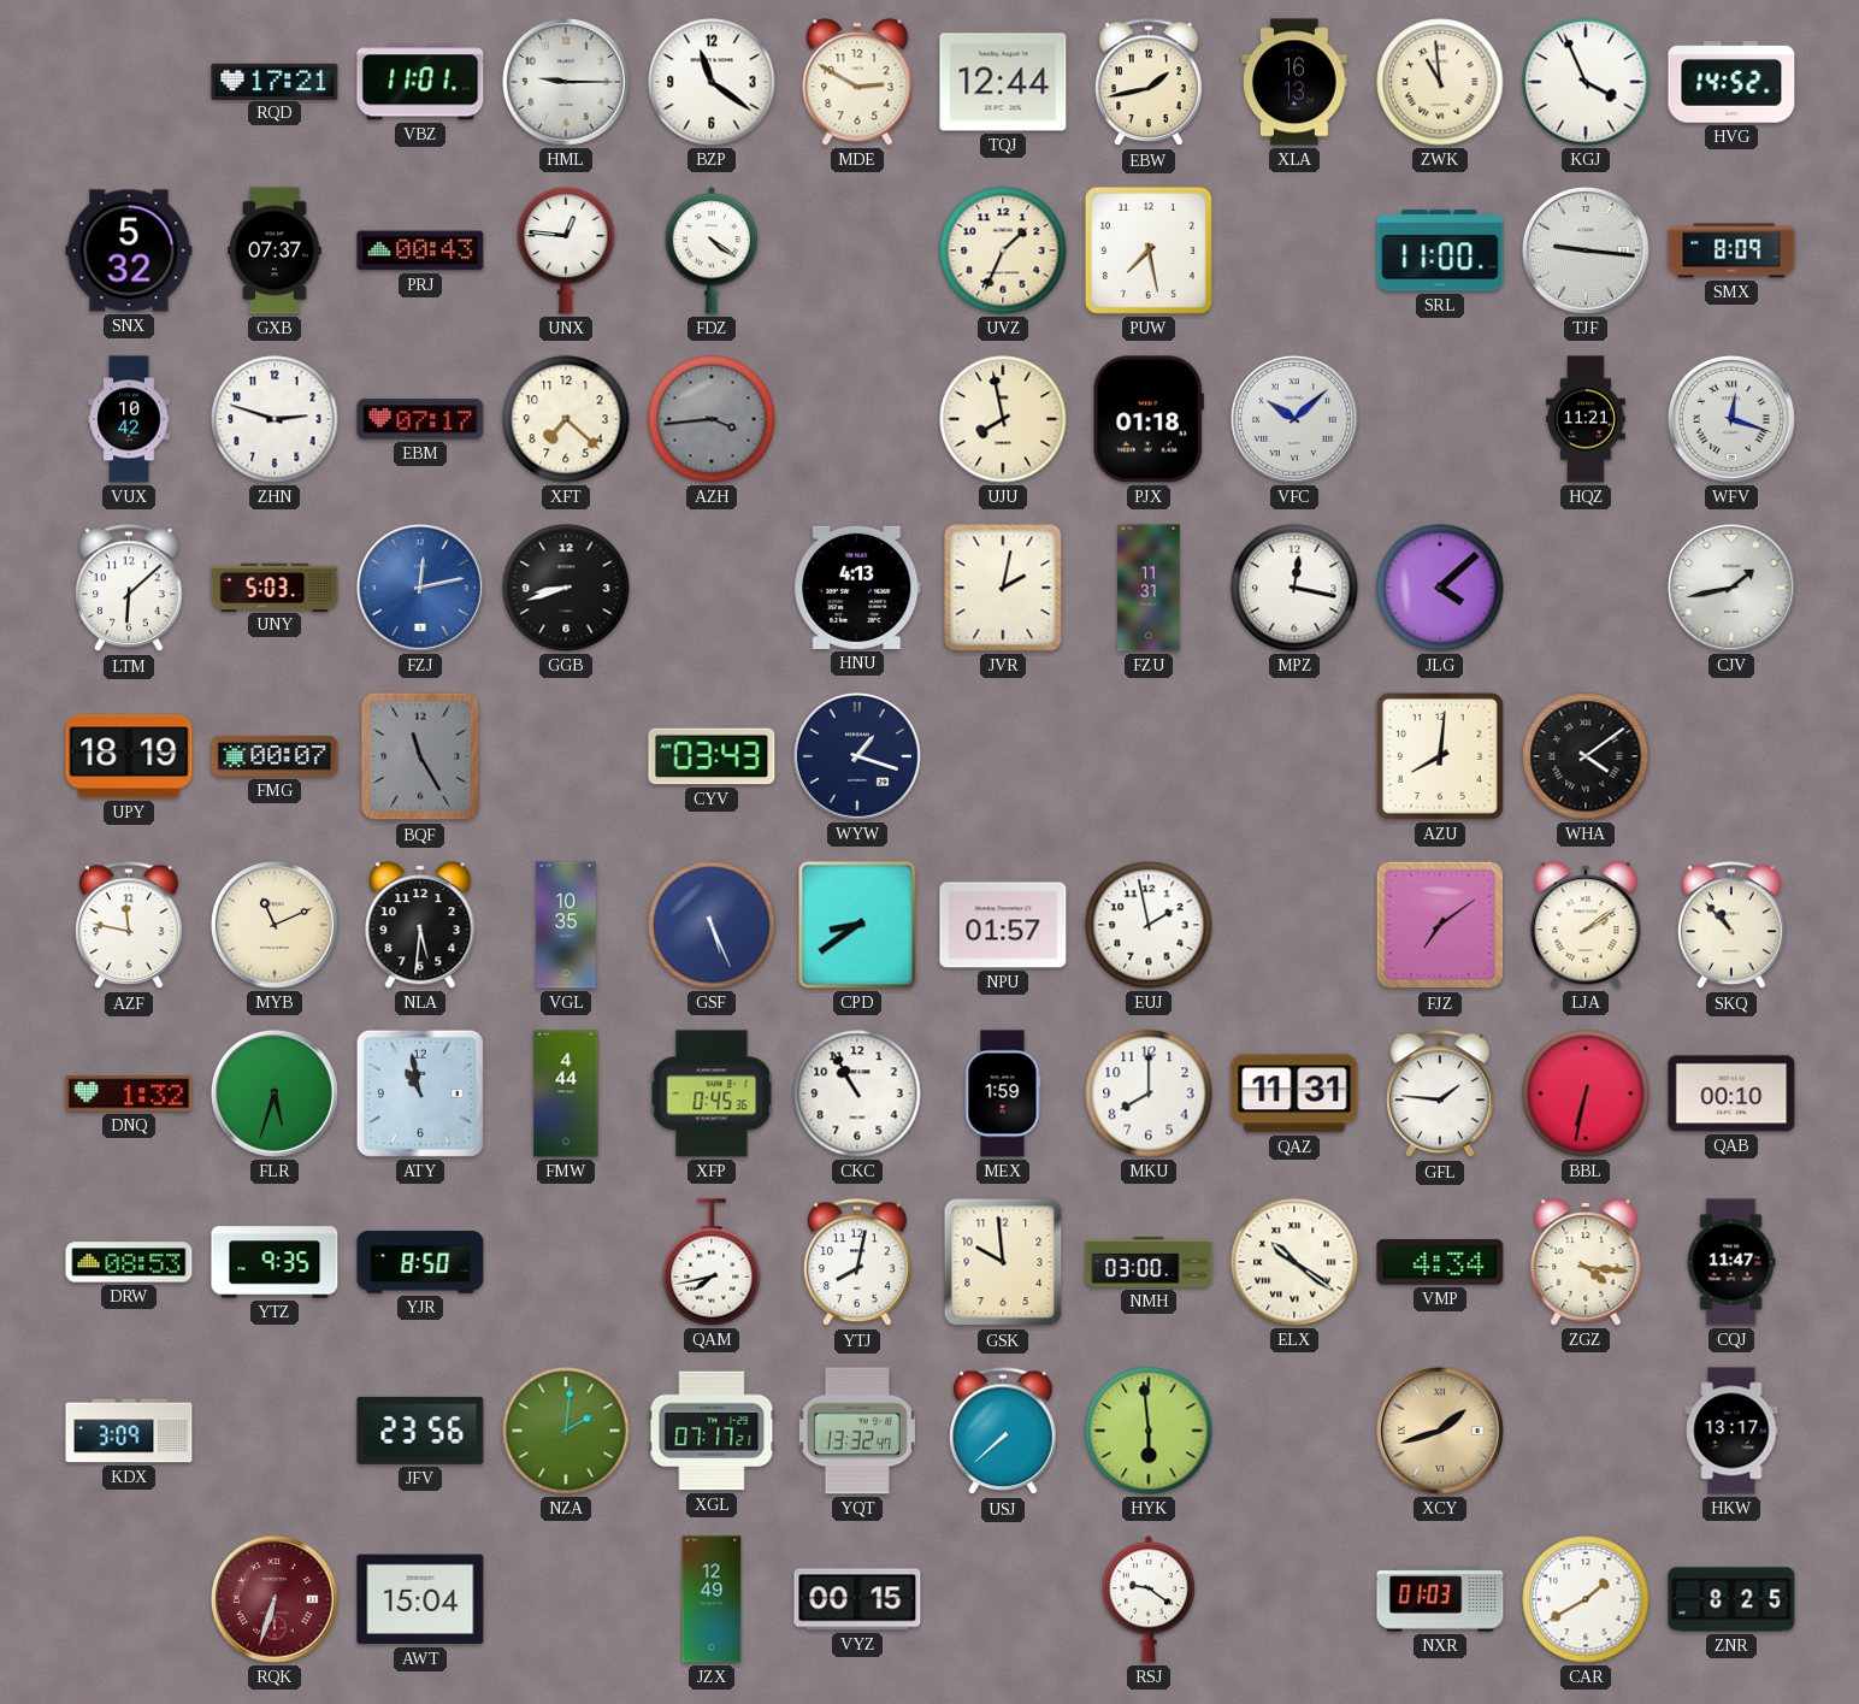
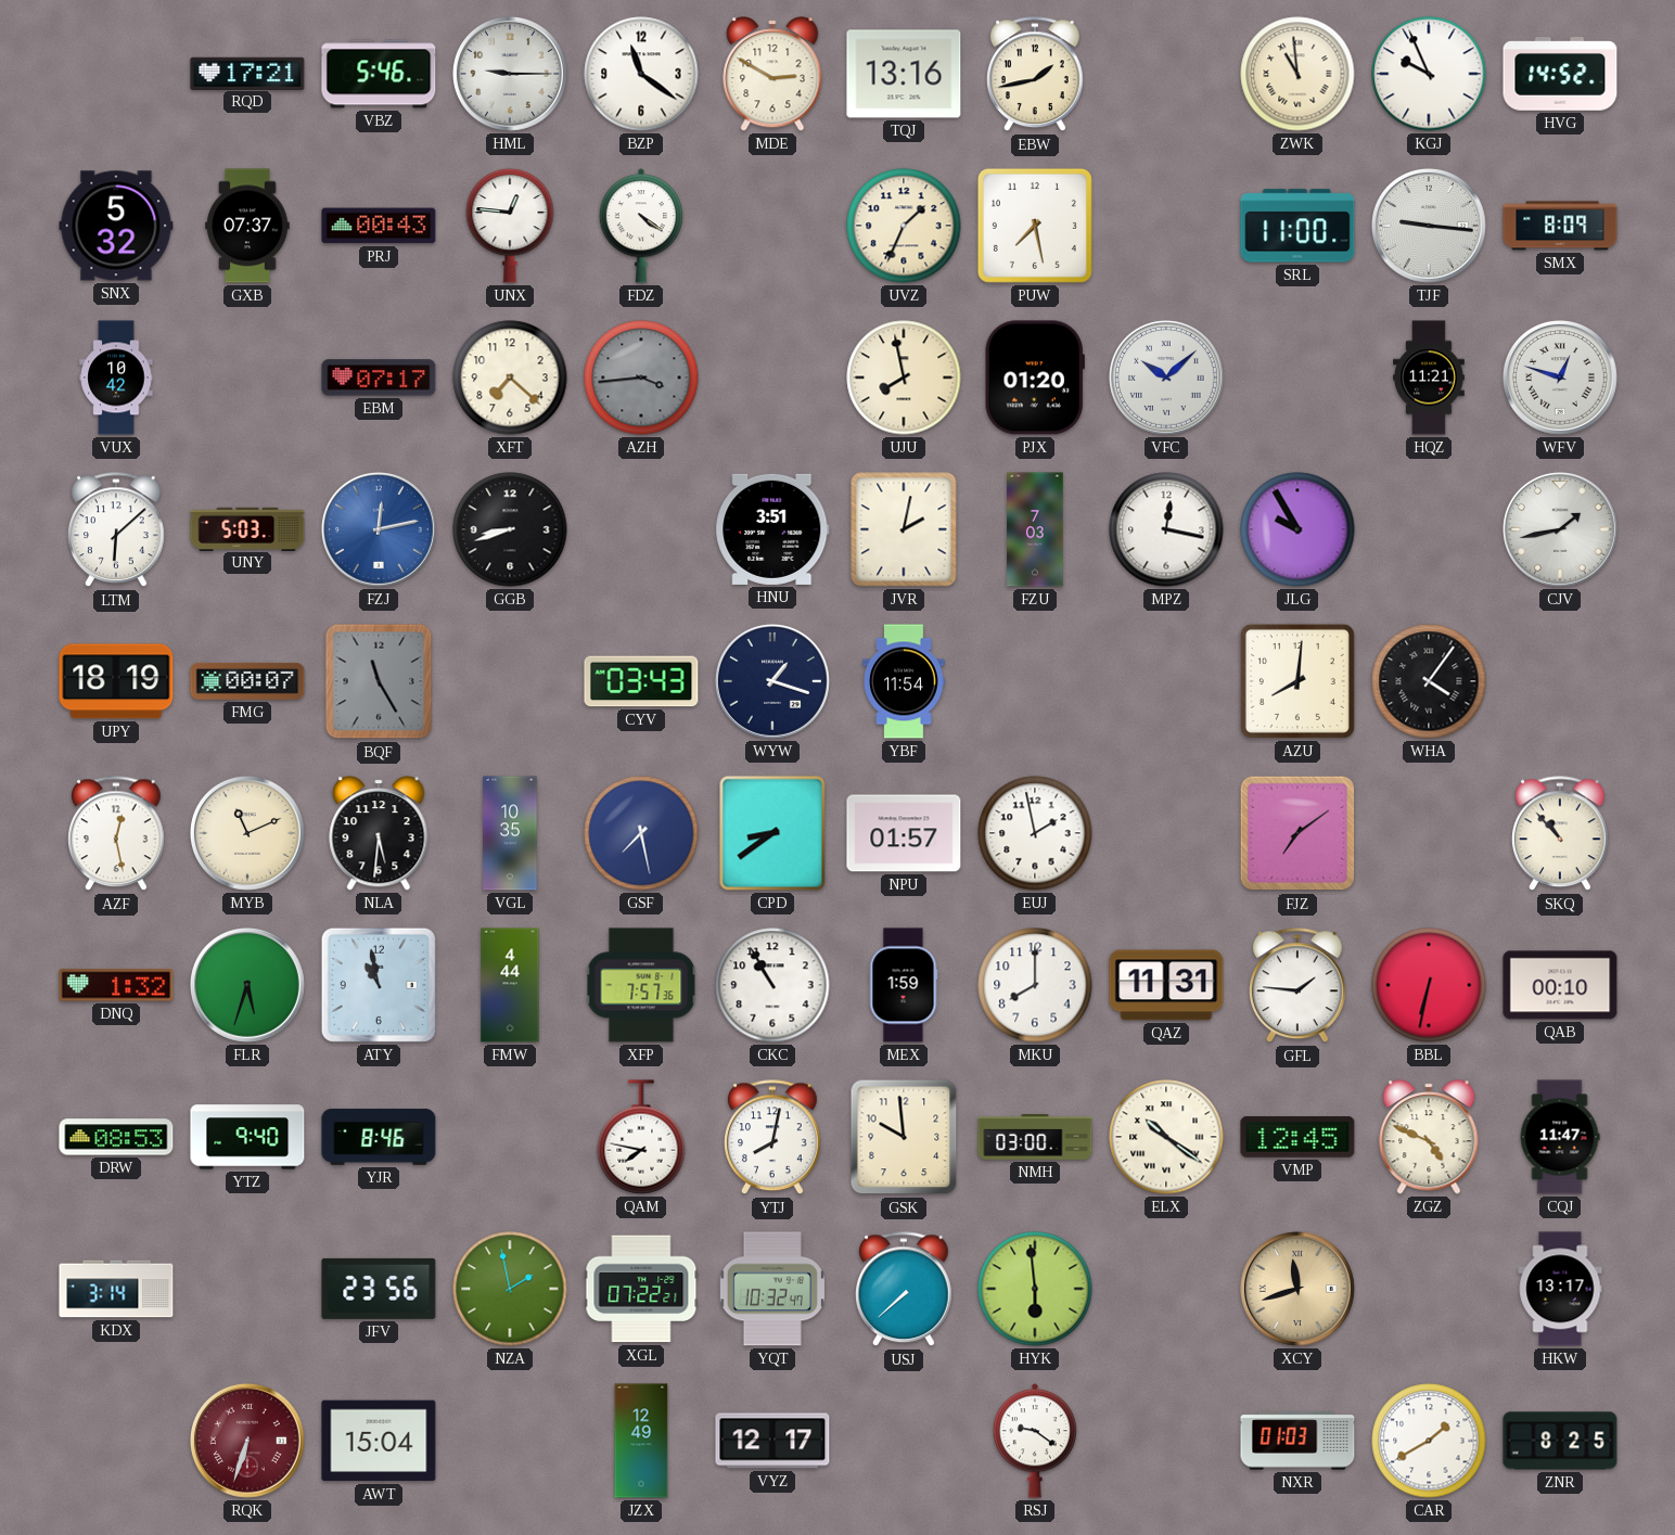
VBZ: 11:01 -> 5:46 (379, 74)
TQJ: 12:44 -> 13:16 (904, 74)
XLA: 16:13 -> none (1296, 82)
KGJ: 3:56 -> 9:56 (1429, 74)
ZHN: 2:48 -> none (275, 419)
PJX: 01:18 -> 01:20 (1035, 378)
WFV: 12:18 -> 12:48 (1560, 378)
HNU: 4:13 -> 3:51 (772, 529)
FZU: 11:31 -> 7:03 (1035, 529)
JLG: 4:08 -> 9:55 (1297, 529)
YBF: none -> 11:54 (904, 681)
WHA: 4:09 -> 4:06 (1429, 681)
AZF: 11:47 -> 12:28 (117, 834)
GSF: 5:26 -> 7:28 (641, 833)
LJA: 2:09 -> none (1586, 925)
XFP: 0:45 -> 7:57 (641, 985)
YTZ: 9:35 -> 9:40 (247, 1137)
YJR: 8:50 -> 8:46 (379, 1137)
QAM: 7:43 -> 7:47 (641, 1137)
VMP: 4:34 -> 12:45 (1297, 1137)
ZGZ: 4:16 -> 4:49 (1429, 1137)
KDX: 3:09 -> 3:14 (116, 1289)
NZA: 2:01 -> 1:58 (510, 1289)
XGL: 07:17 -> 07:22 (641, 1289)
YQT: 13:32 -> 10:32 (772, 1289)
XCY: 1:42 -> 11:42 (1297, 1289)
VYZ: 00:15 -> 12:17 (772, 1441)
